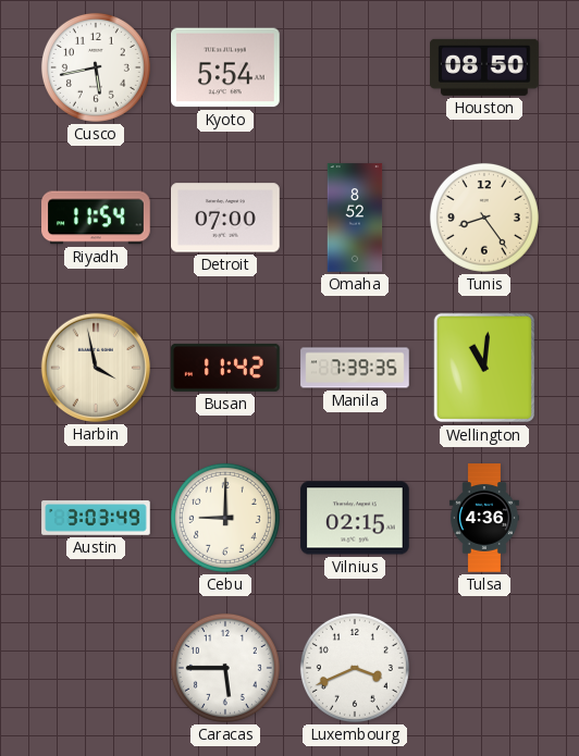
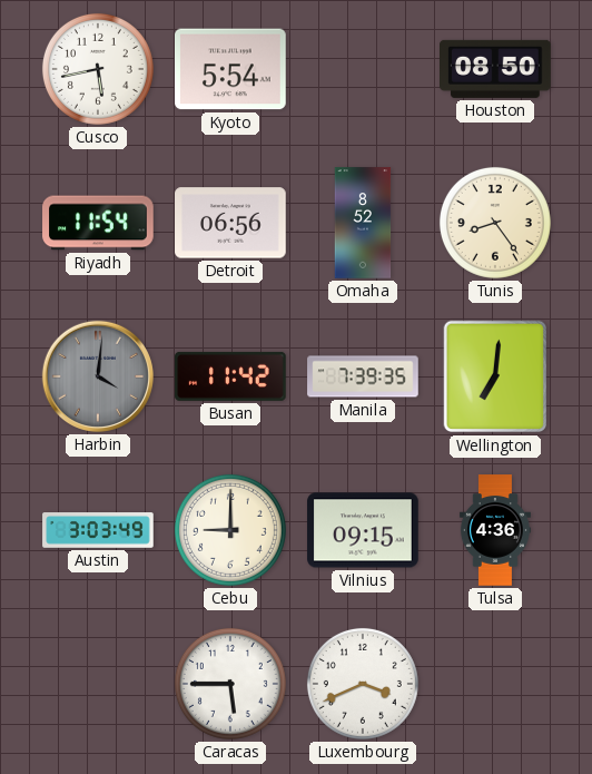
Detroit: 07:00 -> 06:56 (230, 223)
Harbin: 3:58 -> 4:01 (98, 376)
Harbin dial: cream -> grey (98, 376)
Wellington: 11:01 -> 7:01 (495, 376)
Vilnius: 02:15 -> 09:15 (363, 530)
